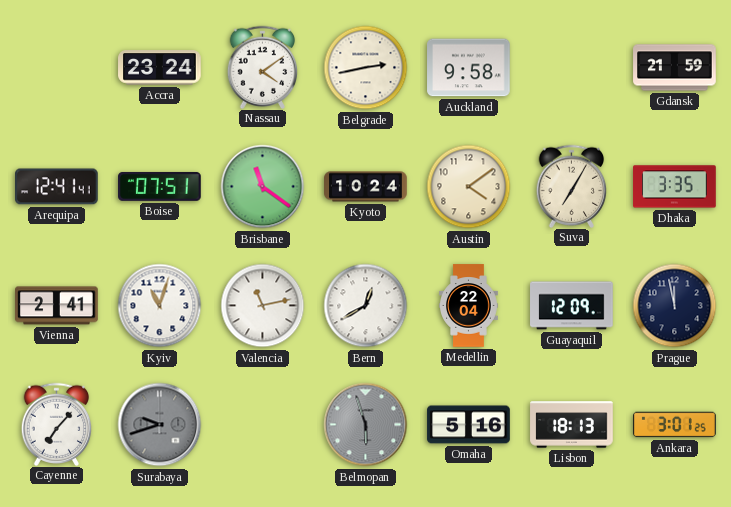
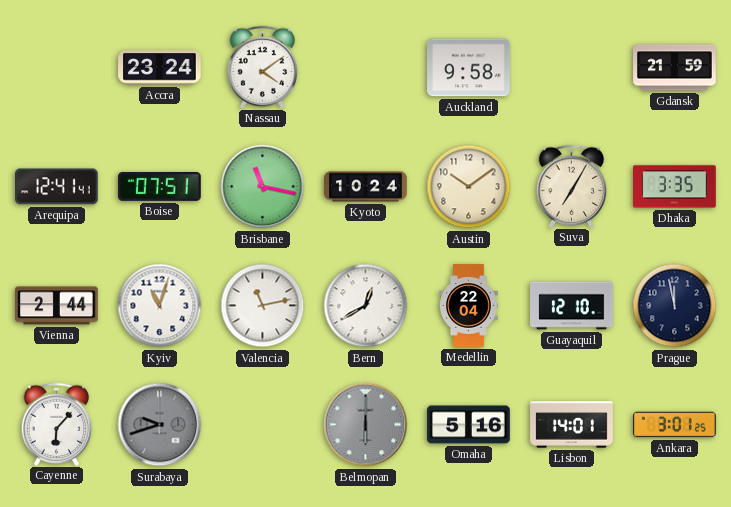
Belgrade: 2:43 -> none (366, 68)
Brisbane: 11:21 -> 11:17 (263, 187)
Austin: 4:09 -> 10:09 (469, 187)
Vienna: 2:41 -> 2:44 (57, 306)
Guayaquil: 12:09 -> 12:10 (572, 306)
Cayenne: 7:07 -> 6:07 (57, 424)
Belmopan: 5:57 -> 6:00 (366, 425)
Lisbon: 18:13 -> 14:01 (572, 425)
